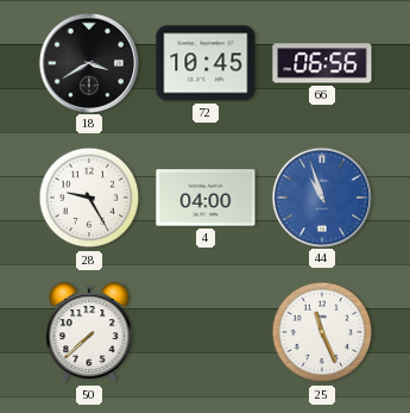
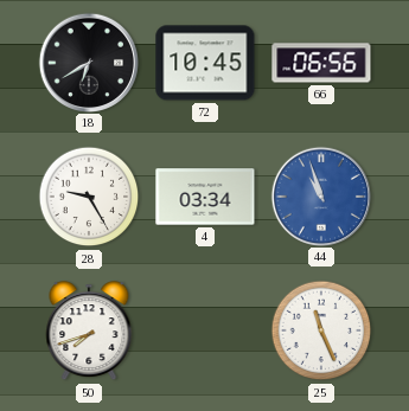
18: 3:40 -> 6:40 (88, 62)
4: 04:00 -> 03:34 (205, 197)
50: 7:38 -> 7:42 (89, 332)
